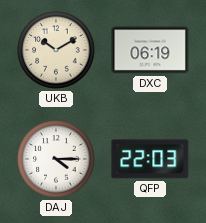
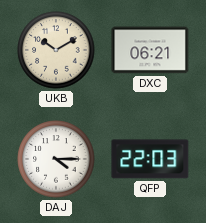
DXC: 06:19 -> 06:21 (150, 50)
